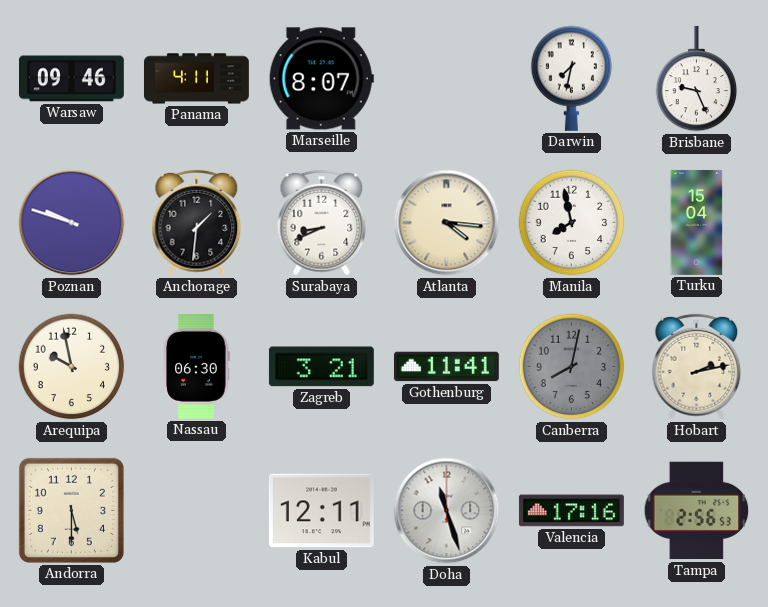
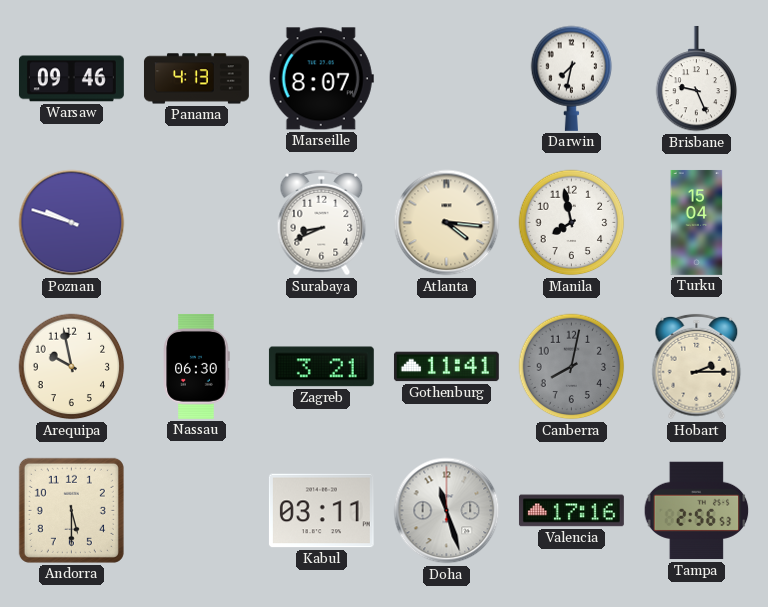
Panama: 4:11 -> 4:13 (196, 79)
Anchorage: 1:31 -> none (197, 223)
Hobart: 2:13 -> 2:15 (697, 367)
Kabul: 12:11 -> 03:11 (321, 511)
